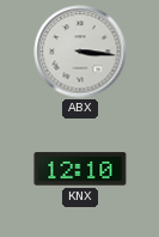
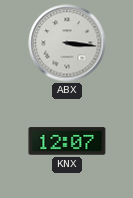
KNX: 12:10 -> 12:07 (67, 141)
